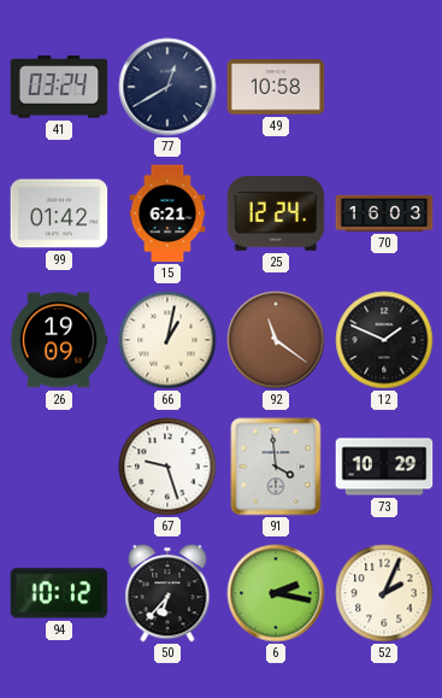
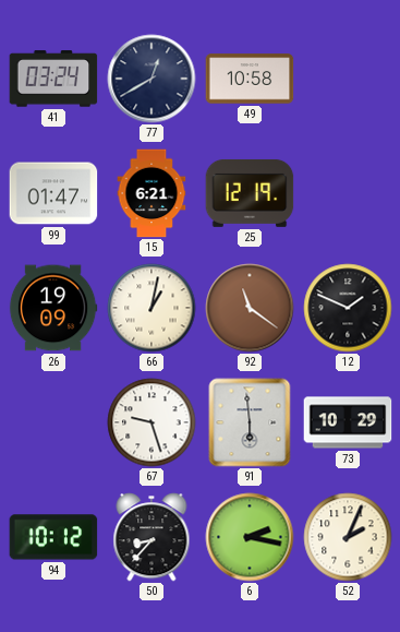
99: 01:42 -> 01:47 (53, 193)
25: 12:24 -> 12:19 (250, 193)
70: 16:03 -> none (384, 213)
91: 3:59 -> 5:59 (250, 422)
50: 6:37 -> 8:37 (151, 537)
